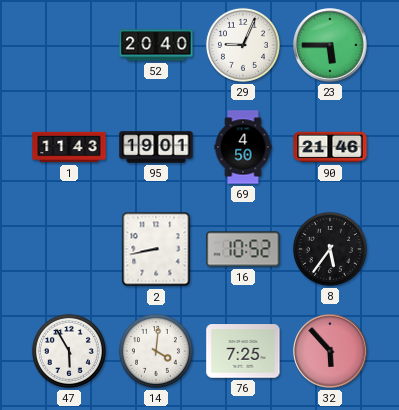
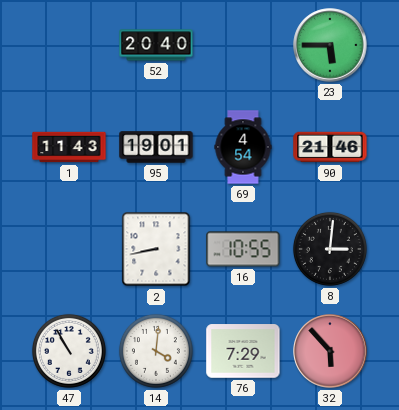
29: 9:04 -> none (243, 45)
69: 4:50 -> 4:54 (243, 147)
16: 10:52 -> 10:55 (243, 249)
8: 5:36 -> 3:01 (330, 249)
47: 5:55 -> 10:55 (69, 351)
76: 7:25 -> 7:29 (243, 351)
